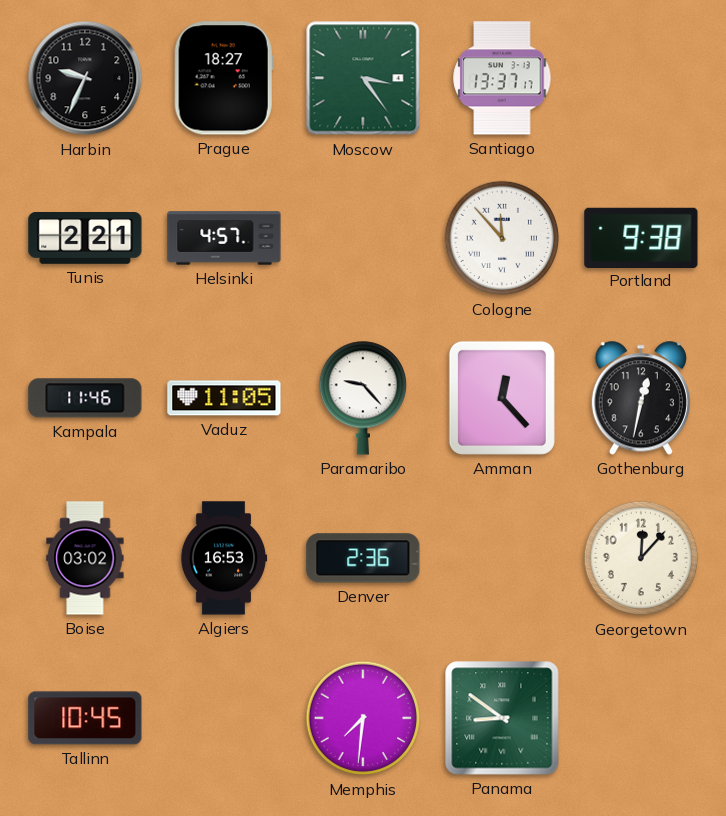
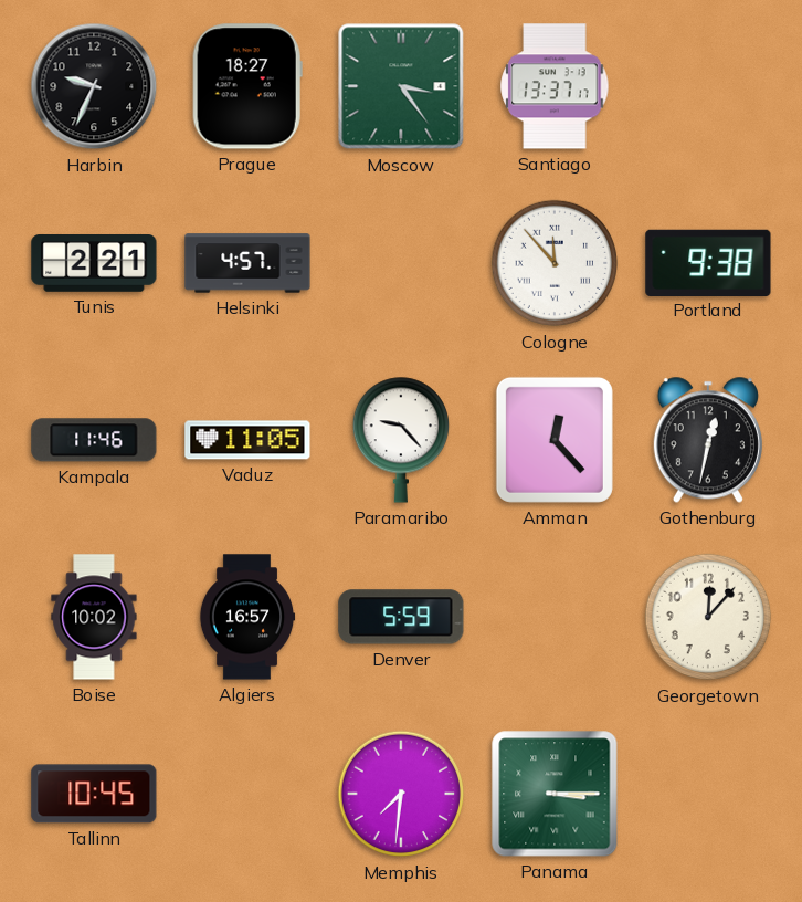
Boise: 03:02 -> 10:02 (94, 617)
Algiers: 16:53 -> 16:57 (247, 617)
Denver: 2:36 -> 5:59 (401, 617)
Panama: 8:51 -> 3:15 (555, 794)
